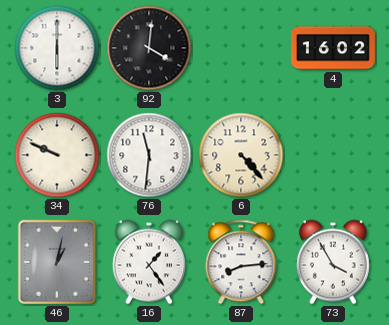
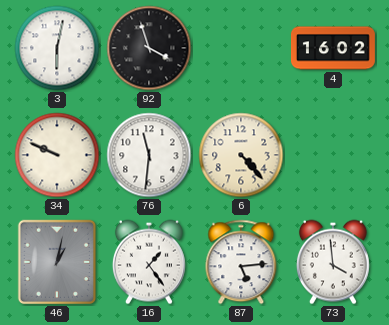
3: 6:00 -> 6:02 (57, 48)
92: 4:01 -> 3:57 (149, 48)
87: 8:14 -> 5:14 (241, 262)
73: 3:55 -> 3:59 (333, 262)
